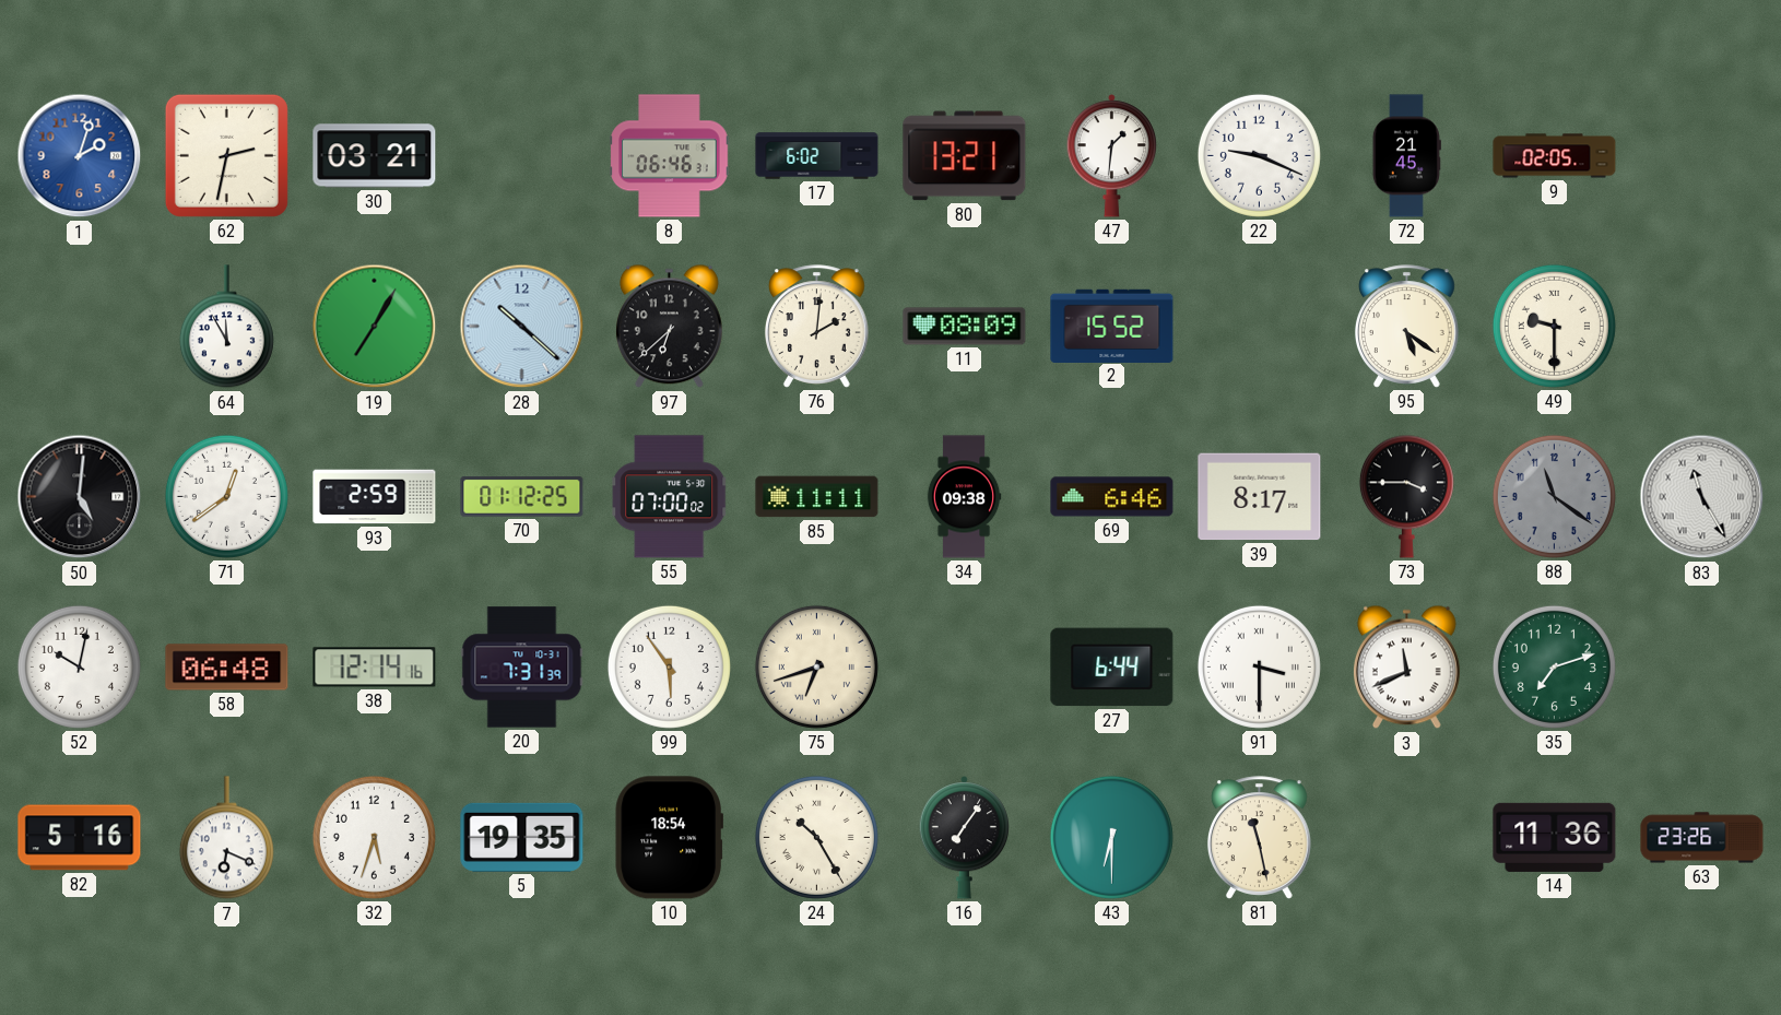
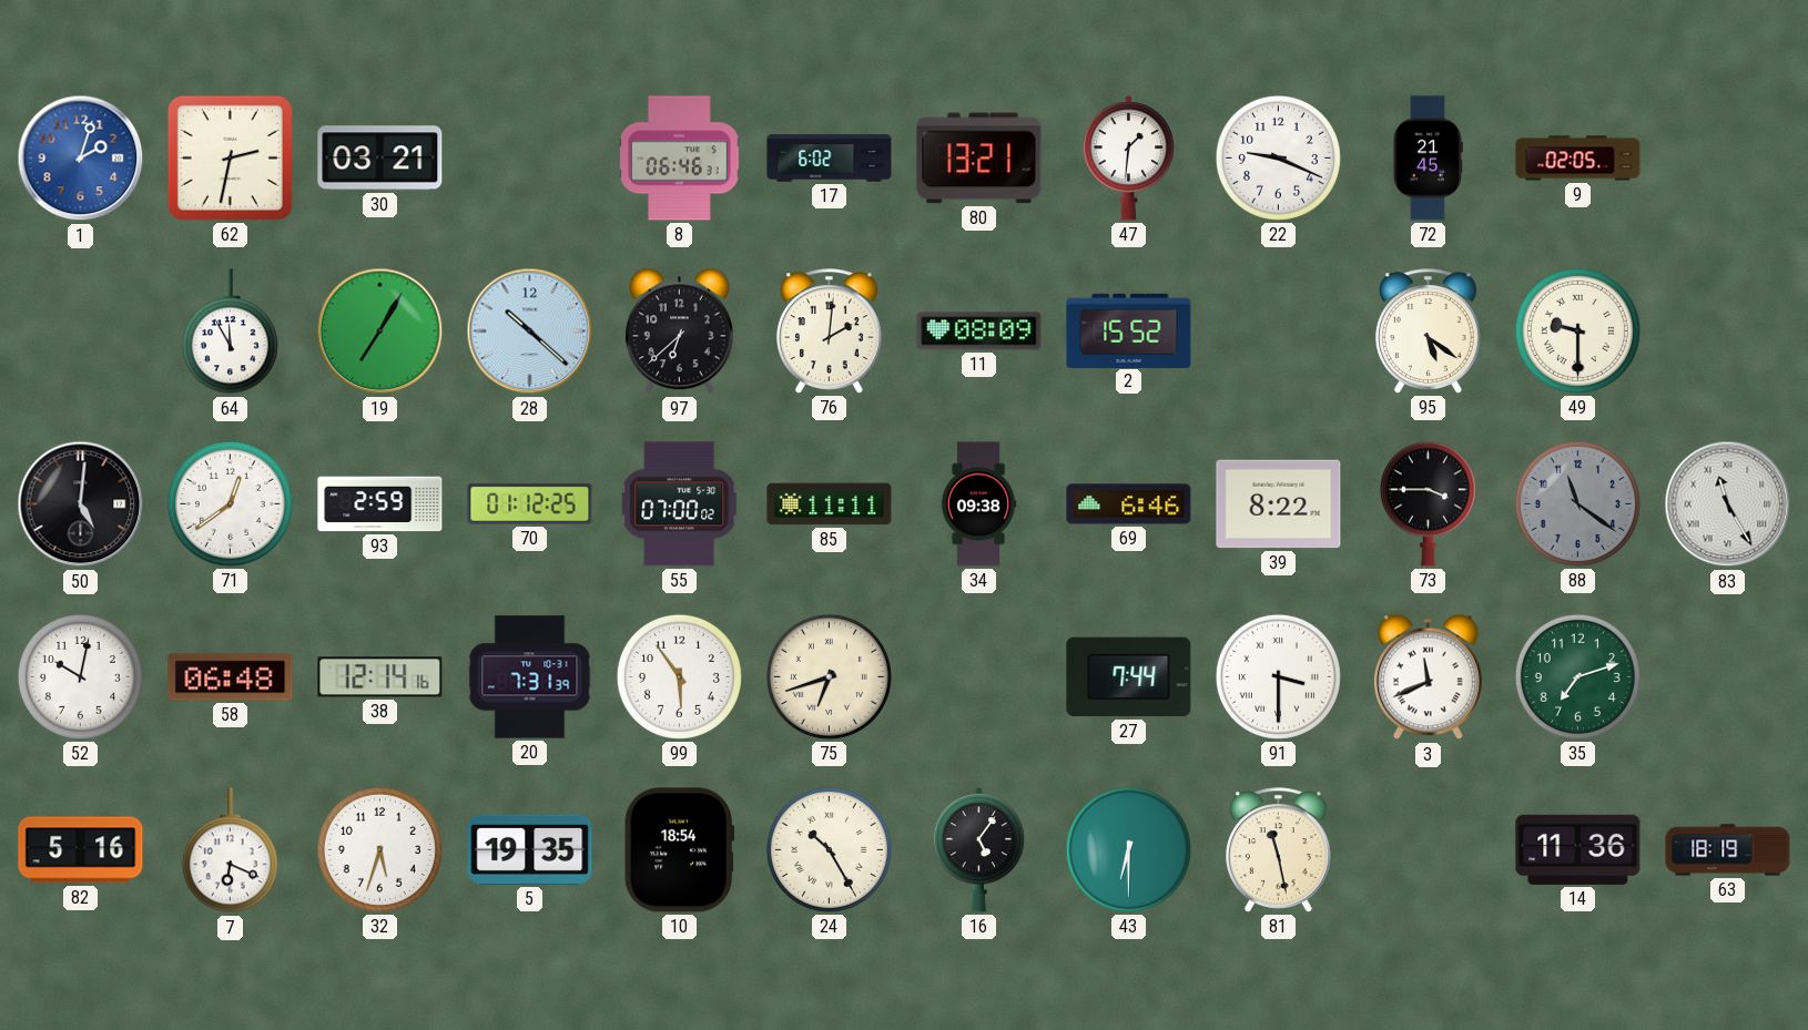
39: 8:17 -> 8:22 (1279, 504)
27: 6:44 -> 7:44 (1129, 677)
16: 7:06 -> 5:06 (979, 850)
63: 23:26 -> 18:19 (1728, 850)
